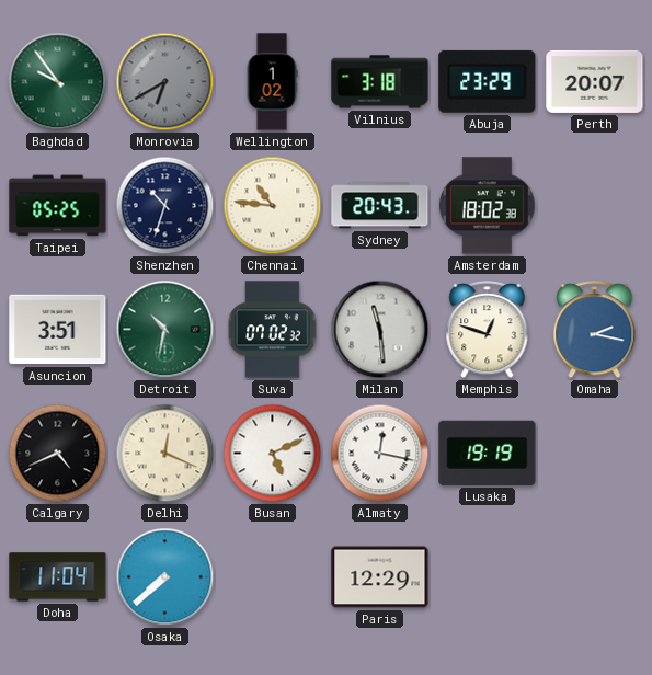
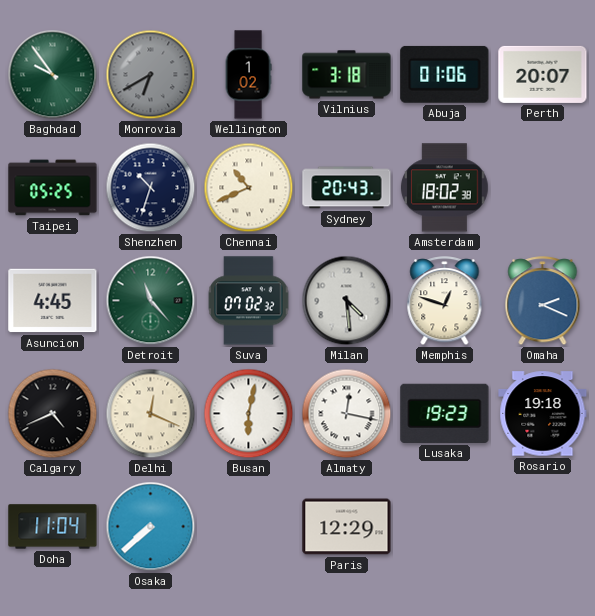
Abuja: 23:29 -> 01:06 (445, 74)
Chennai: 10:46 -> 10:41 (249, 188)
Asuncion: 3:51 -> 4:45 (53, 301)
Detroit: 10:32 -> 11:23 (151, 301)
Milan: 11:29 -> 4:29 (347, 301)
Omaha: 2:17 -> 2:19 (543, 301)
Busan: 5:11 -> 6:02 (249, 414)
Lusaka: 19:19 -> 19:23 (445, 413)
Rosario: none -> 19:18 (543, 414)
